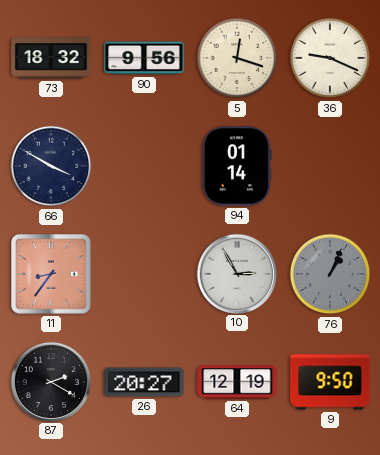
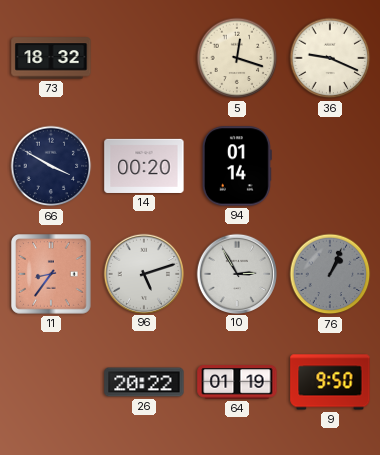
90: 9:56 -> none (144, 58)
14: none -> 00:20 (144, 166)
96: none -> 5:12 (143, 273)
87: 2:20 -> none (50, 381)
26: 20:27 -> 20:22 (144, 382)
64: 12:19 -> 01:19 (237, 382)
